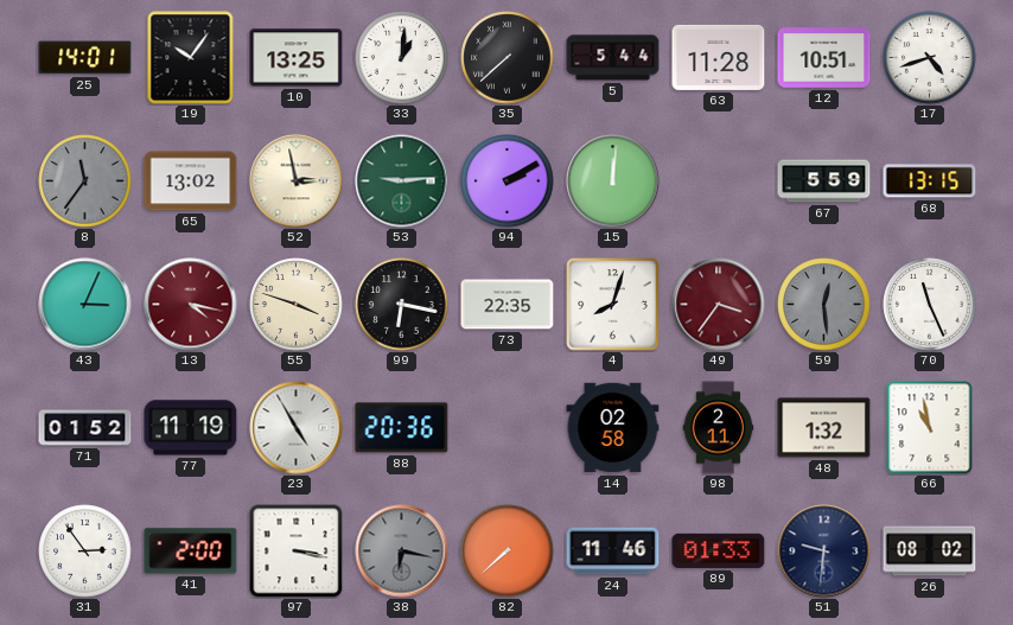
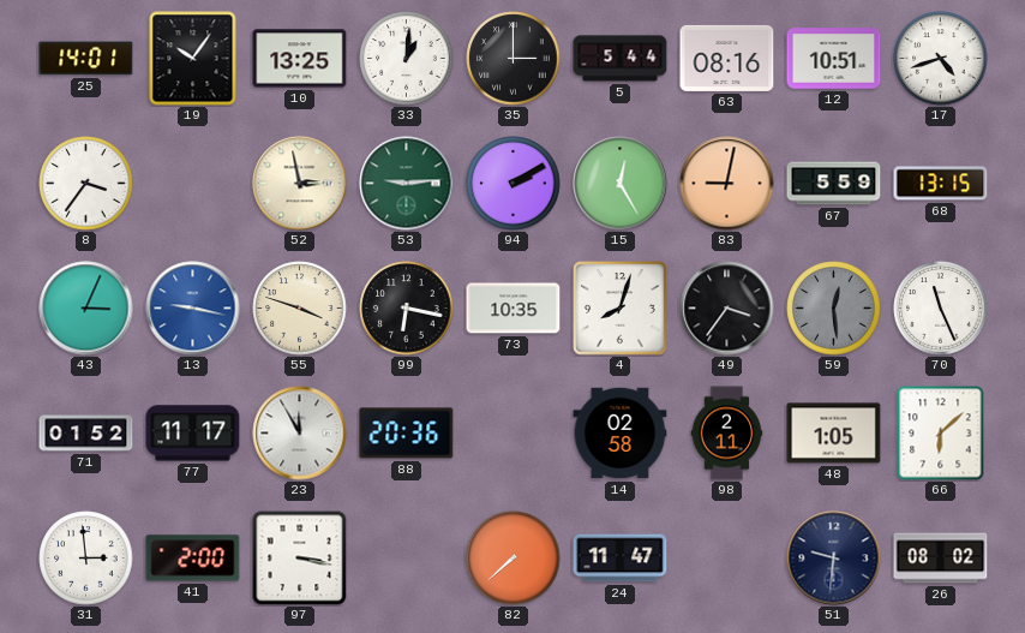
35: 7:38 -> 3:00 (514, 59)
63: 11:28 -> 08:16 (727, 58)
8: 11:36 -> 3:36 (86, 184)
8 dial: grey -> white (86, 184)
65: 13:02 -> none (191, 181)
15: 12:01 -> 12:25 (621, 184)
83: none -> 9:02 (727, 184)
13: 4:17 -> 9:17 (193, 309)
13 dial: burgundy -> blue (193, 309)
73: 22:35 -> 10:35 (514, 309)
49 dial: burgundy -> black (727, 309)
77: 11:19 -> 11:17 (193, 434)
23: 4:55 -> 11:55 (300, 434)
48: 1:32 -> 1:05 (834, 434)
66: 10:58 -> 6:08 (941, 434)
31: 2:54 -> 2:59 (86, 559)
38: 6:17 -> none (402, 551)
24: 11:46 -> 11:47 (621, 559)
89: 01:33 -> none (719, 550)
